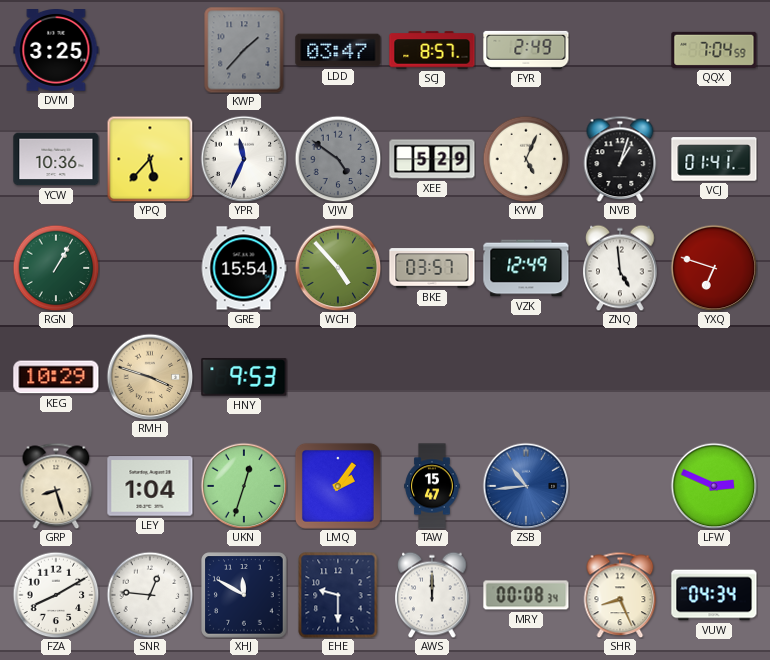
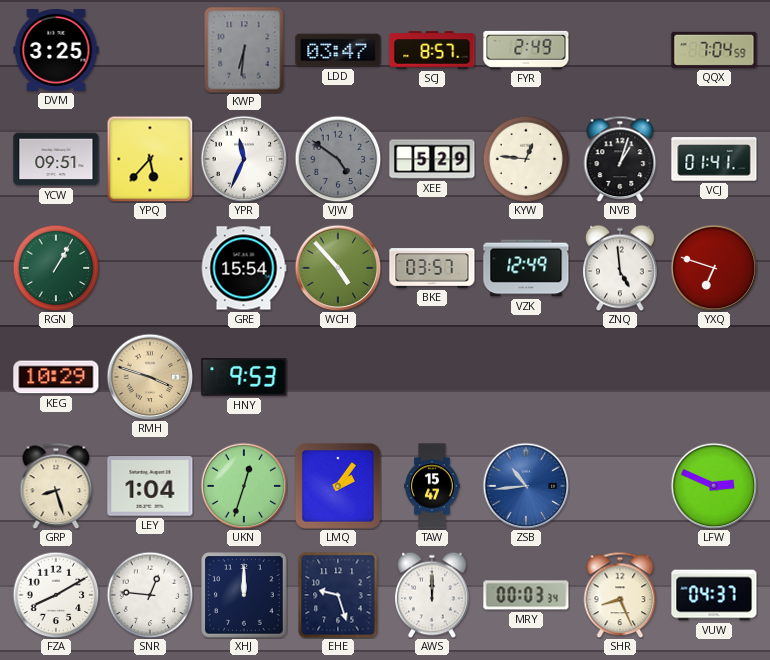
KWP: 1:37 -> 6:31 (244, 50)
YCW: 10:36 -> 09:51 (56, 159)
KYW: 5:04 -> 12:46 (526, 159)
XHJ: 11:50 -> 12:00 (244, 595)
EHE: 9:30 -> 9:27 (338, 595)
MRY: 00:08 -> 00:03 (526, 595)
VUW: 04:34 -> 04:37 (714, 595)
